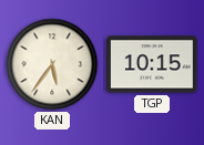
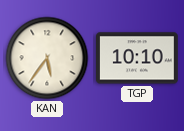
TGP: 10:15 -> 10:10 (138, 58)
